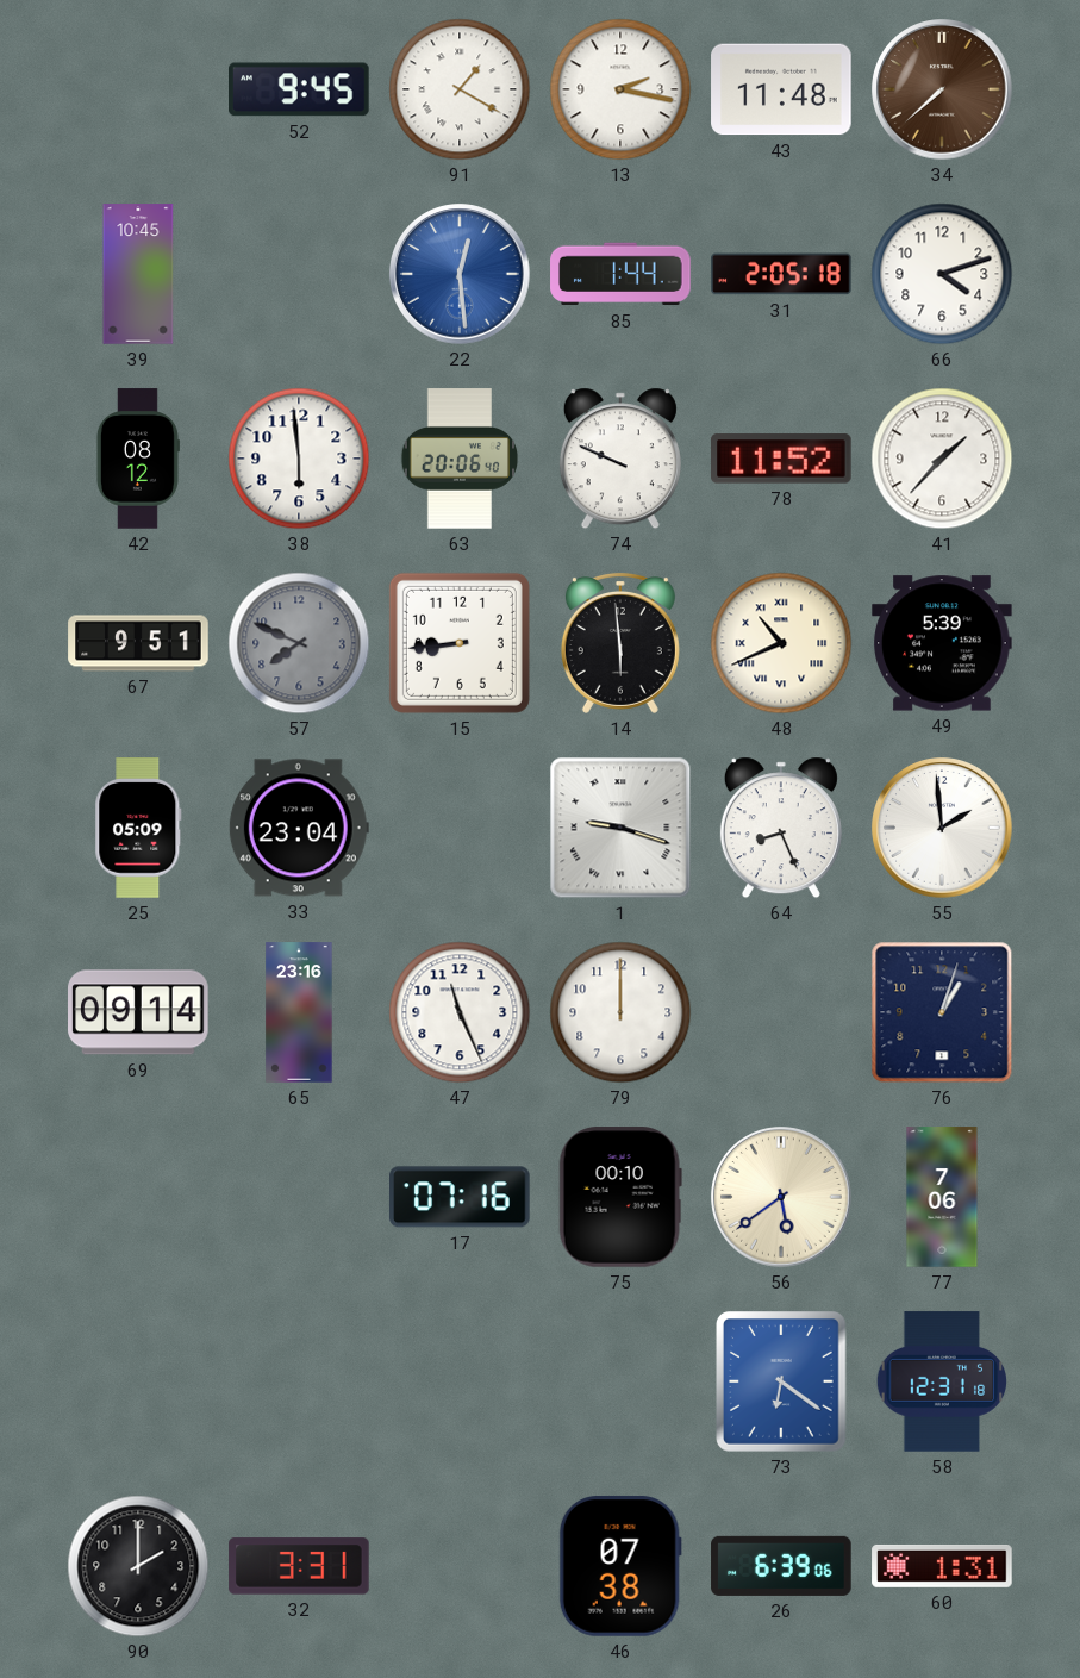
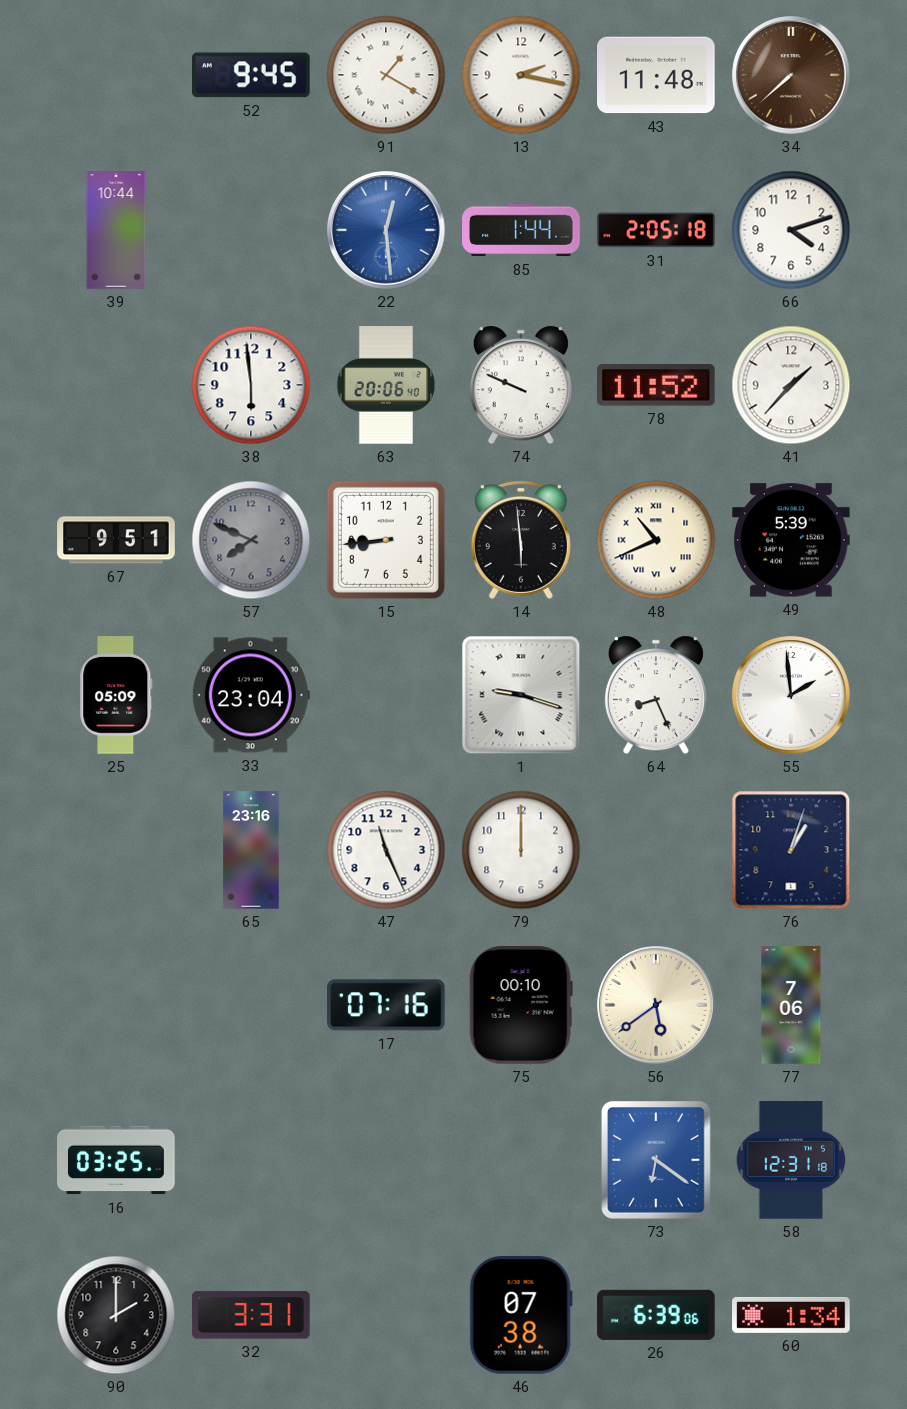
39: 10:45 -> 10:44 (116, 230)
42: 08:12 -> none (137, 459)
69: 09:14 -> none (138, 1012)
16: none -> 03:25 (116, 1160)
60: 1:31 -> 1:34 (791, 1315)
